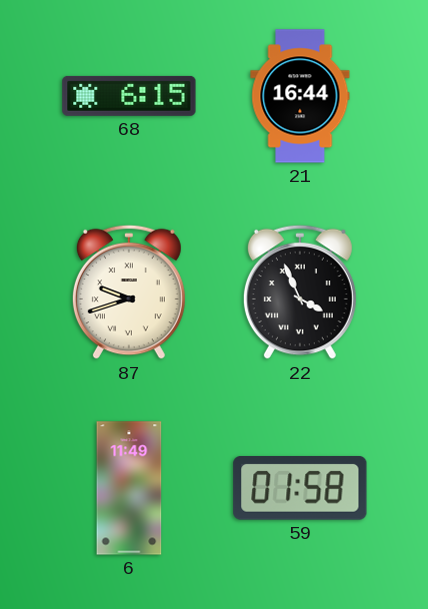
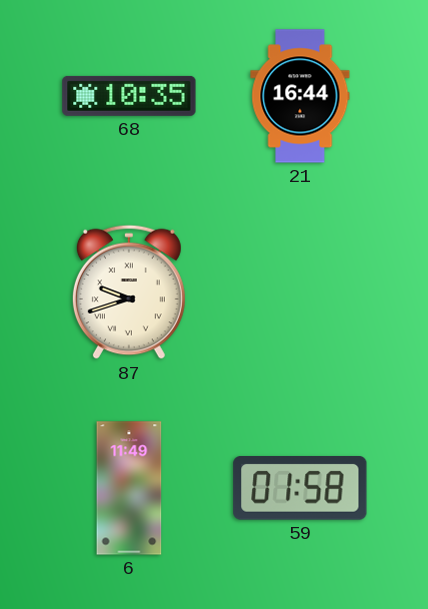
68: 6:15 -> 10:35 (129, 96)
22: 3:56 -> none (300, 292)
